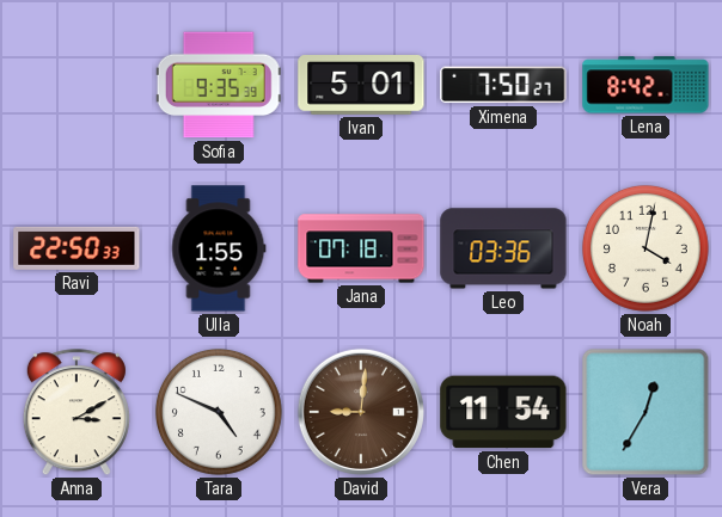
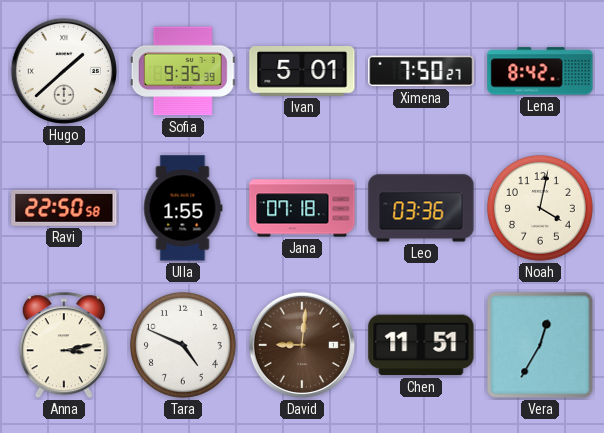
Hugo: none -> 1:38 (64, 71)
Ravi: 22:50:33 -> 22:50:58 (64, 208)
Anna: 3:10 -> 3:13 (64, 346)
Chen: 11:54 -> 11:51 (421, 345)
